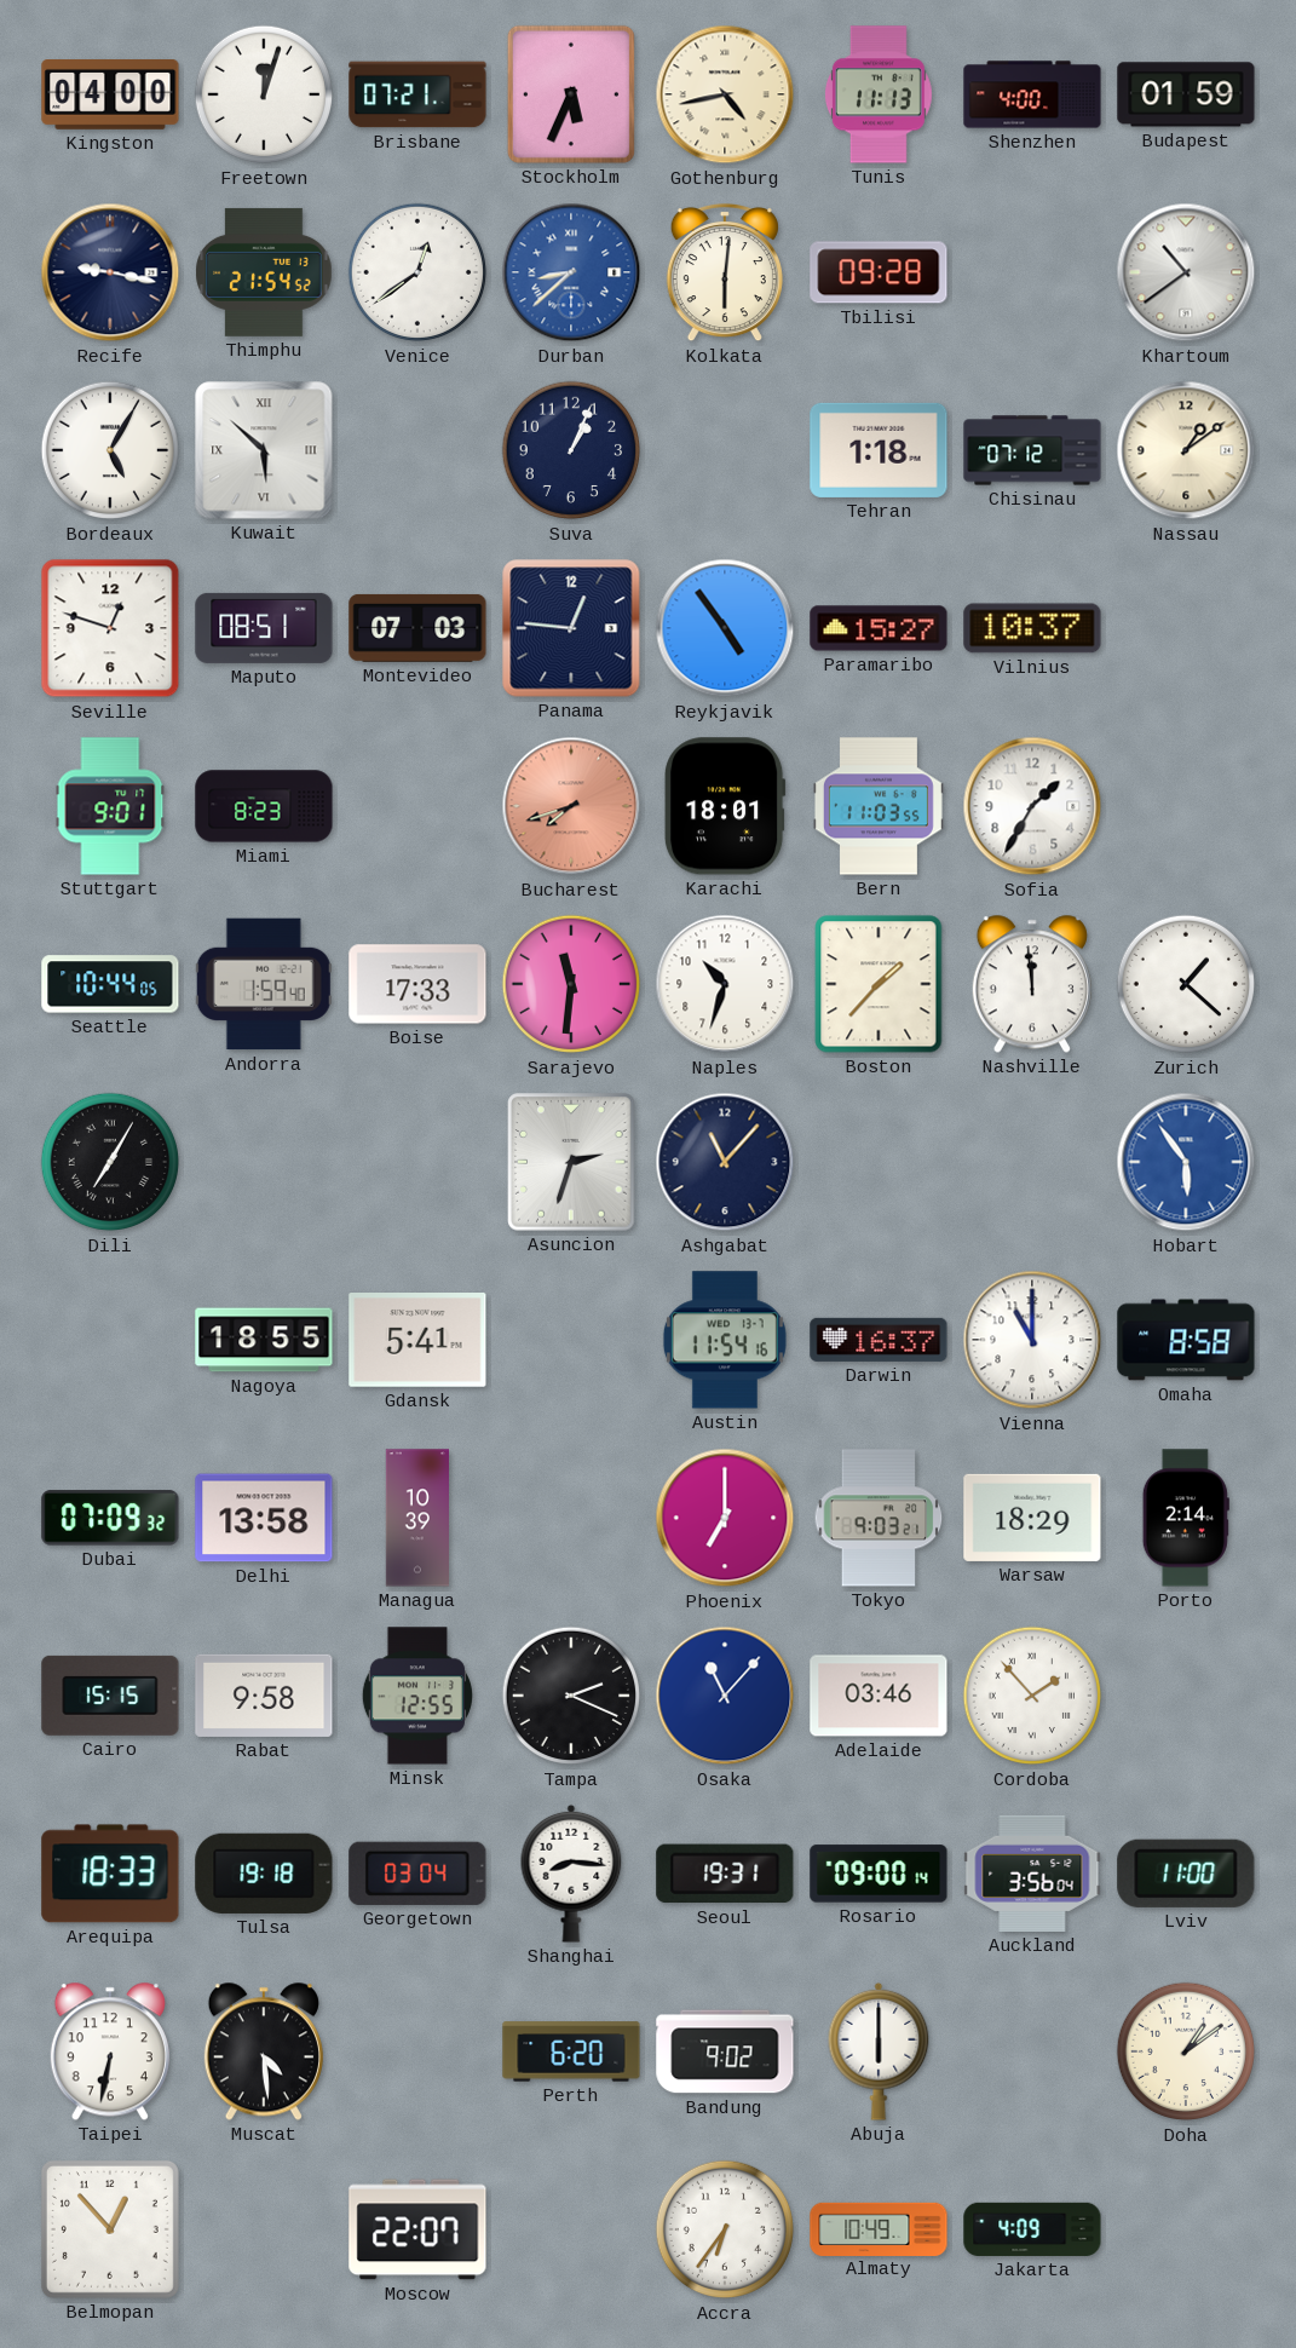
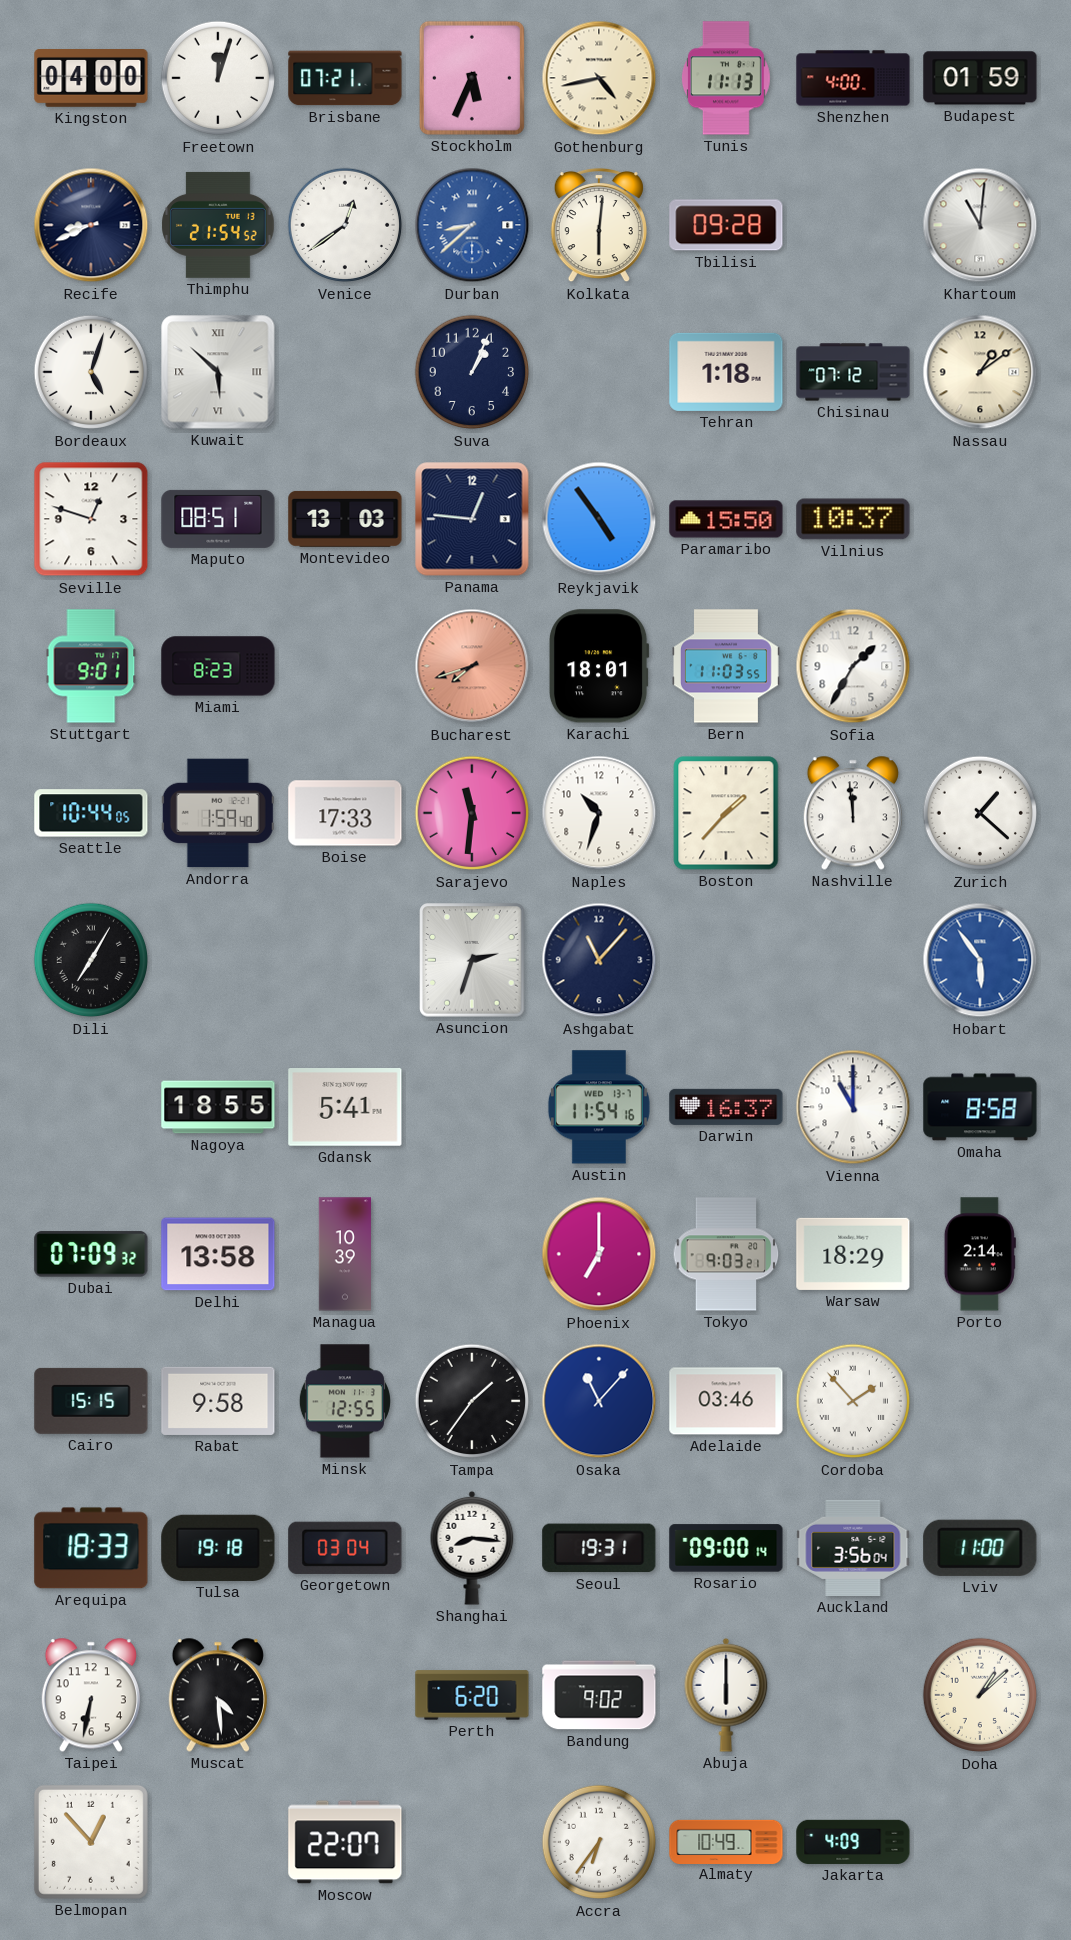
Recife: 9:17 -> 8:41 (91, 225)
Khartoum: 10:39 -> 11:01 (980, 225)
Bordeaux: 5:05 -> 5:03 (91, 372)
Montevideo: 07:03 -> 13:03 (345, 519)
Paramaribo: 15:27 -> 15:50 (726, 519)
Tampa: 2:19 -> 1:36 (472, 1401)
Doha: 1:09 -> 1:08 (980, 1695)
